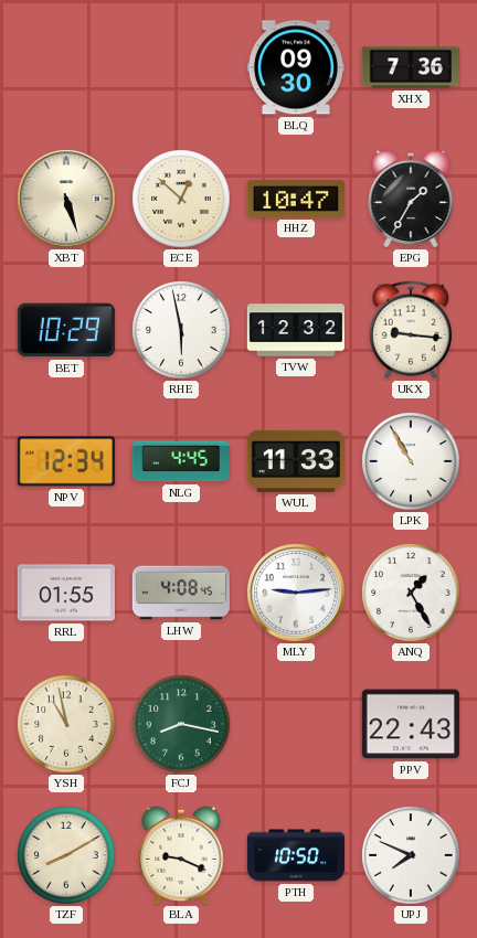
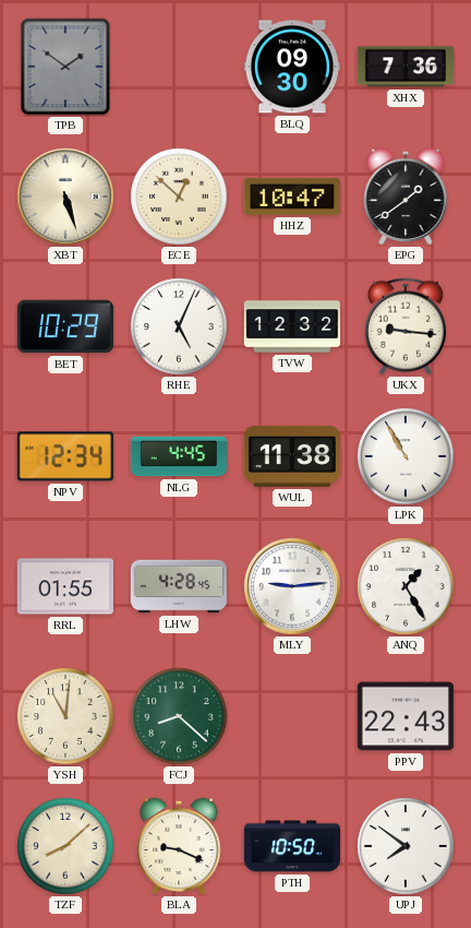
TPB: none -> 1:51 (65, 67)
EPG: 1:35 -> 1:39 (406, 197)
RHE: 5:58 -> 5:04 (179, 326)
WUL: 11:33 -> 11:38 (292, 456)
LHW: 4:08 -> 4:28 (178, 586)
YSH: 10:58 -> 11:01 (65, 716)
FCJ: 8:17 -> 8:22 (179, 716)
TZF: 8:10 -> 8:08 (65, 846)
UPJ: 7:49 -> 7:51 (406, 846)
